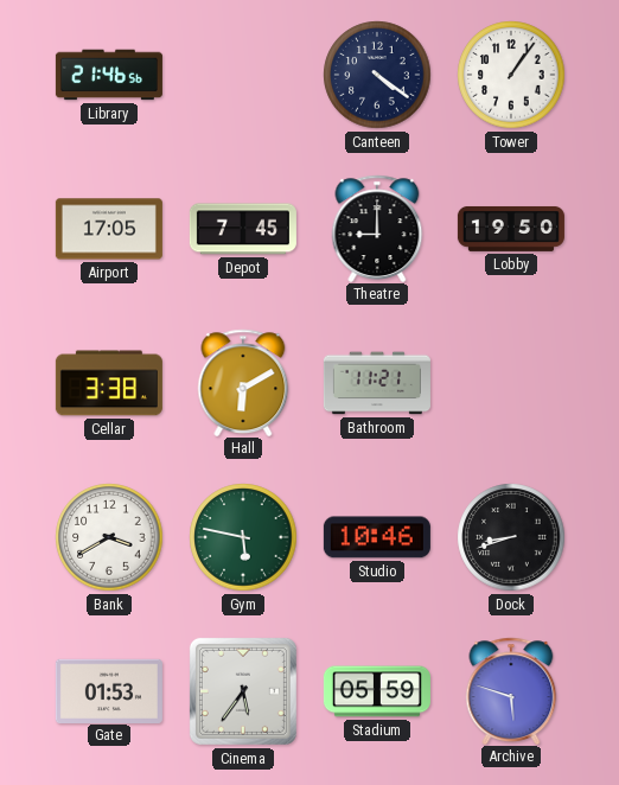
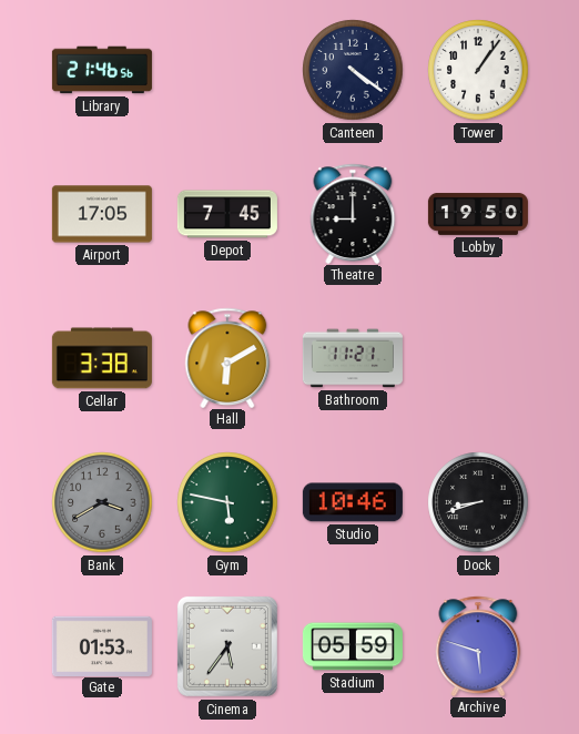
Bank dial: white -> grey (102, 502)
